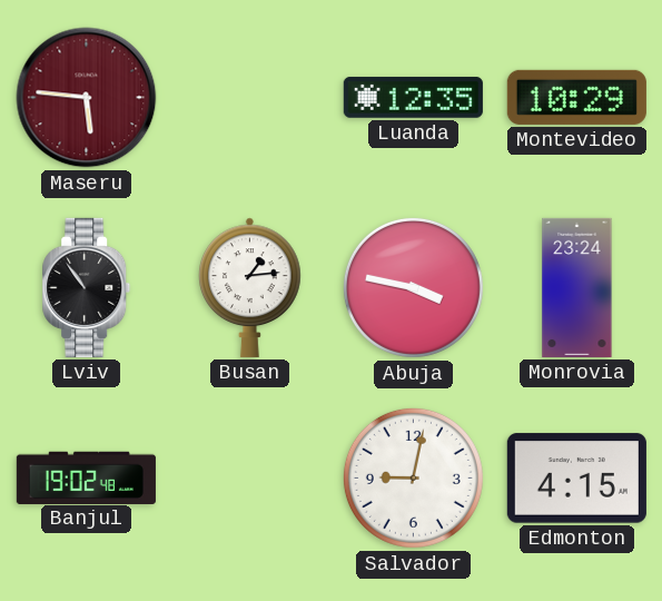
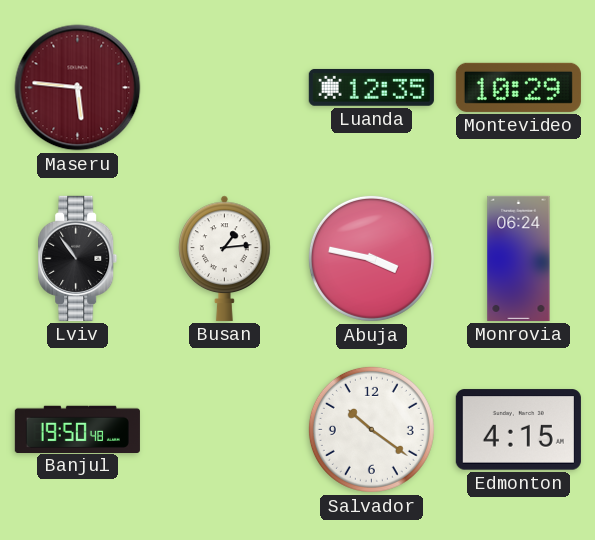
Monrovia: 23:24 -> 06:24 (519, 258)
Banjul: 19:02 -> 19:50 (77, 429)
Salvador: 9:02 -> 10:21 (371, 429)
